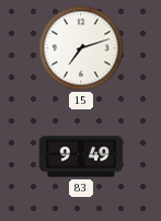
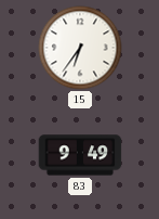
15: 7:12 -> 6:36 (80, 48)
